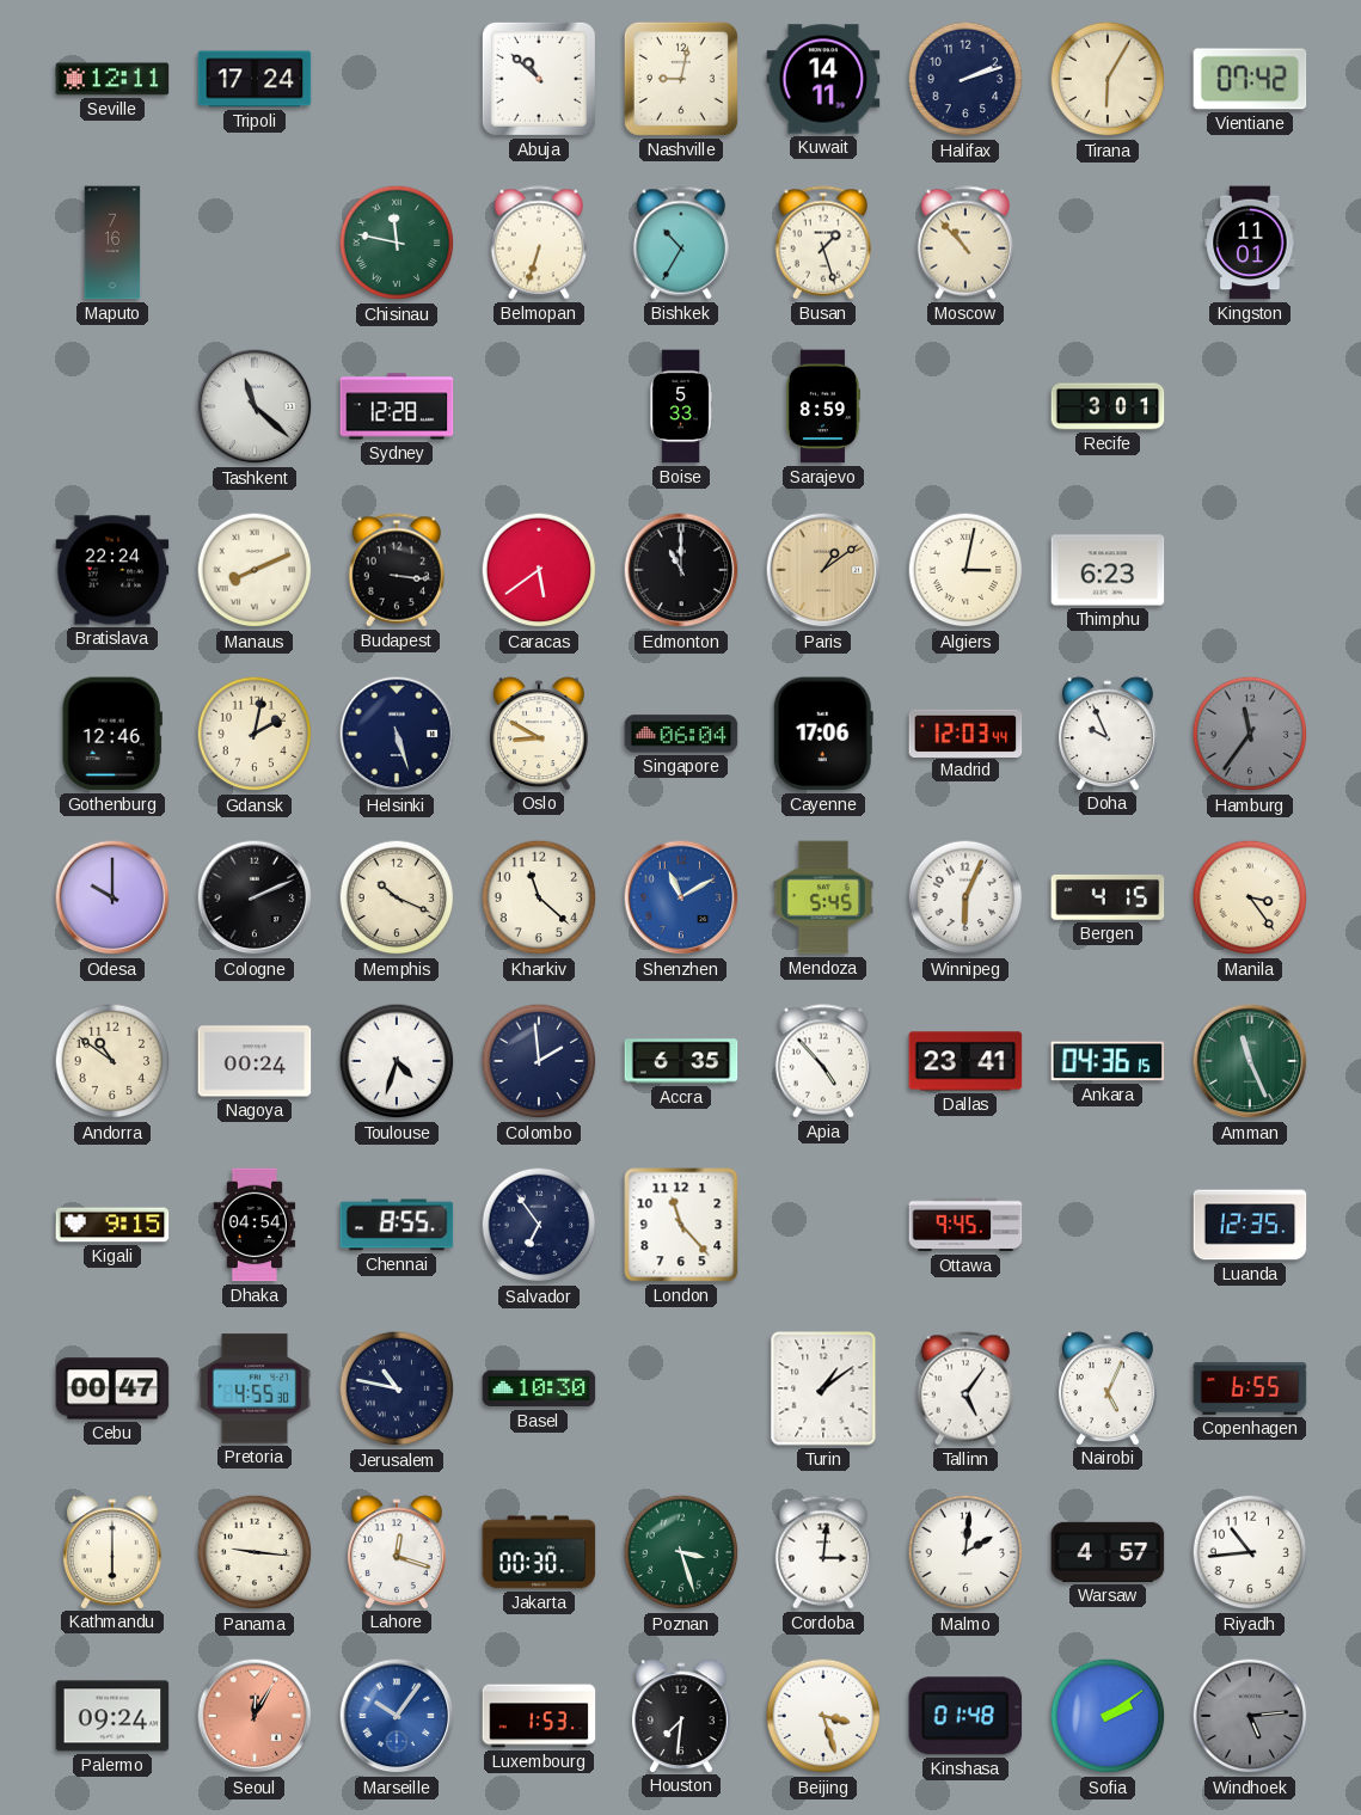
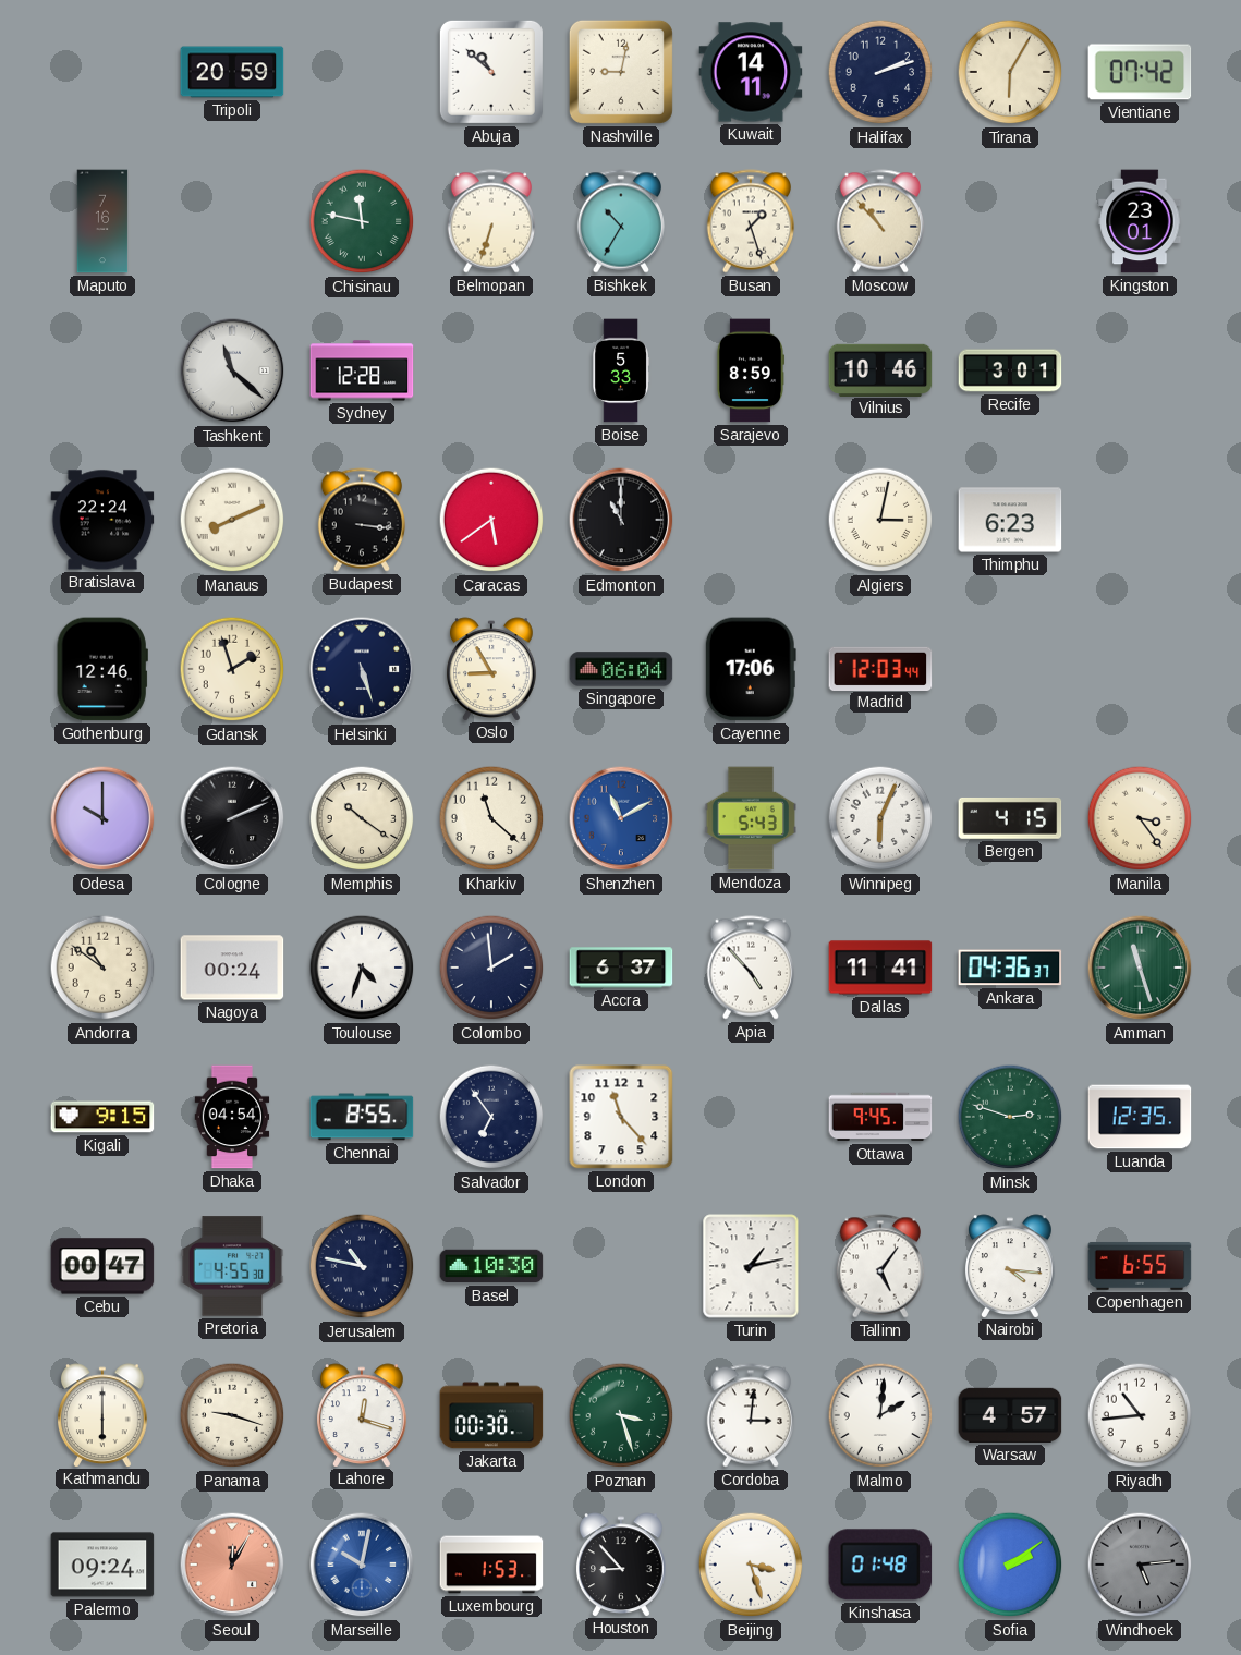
Seville: 12:11 -> none (112, 79)
Tripoli: 17:24 -> 20:59 (232, 72)
Kingston: 11:01 -> 23:01 (1140, 221)
Vilnius: none -> 10:46 (880, 369)
Paris: 1:09 -> none (823, 570)
Gdansk: 2:02 -> 1:57 (232, 669)
Oslo: 8:50 -> 8:55 (491, 669)
Doha: 9:56 -> none (1108, 734)
Hamburg: 11:36 -> none (1250, 734)
Memphis: 10:19 -> 10:21 (362, 818)
Mendoza: 5:45 -> 5:43 (750, 818)
Accra: 6:35 -> 6:37 (621, 968)
Dallas: 23:41 -> 11:41 (880, 968)
Ankara: 04:36:15 -> 04:36:37 (1010, 968)
Amman: 11:26 -> 11:27 (1140, 968)
Minsk: none -> 2:48 (1010, 1117)
Turin: 1:09 -> 1:13 (751, 1266)
Nairobi: 5:04 -> 4:16 (1010, 1266)
Panama: 9:16 -> 9:18 (232, 1415)
Marseille: 10:06 -> 10:02 (362, 1565)
Houston: 7:31 -> 8:53 (621, 1565)
